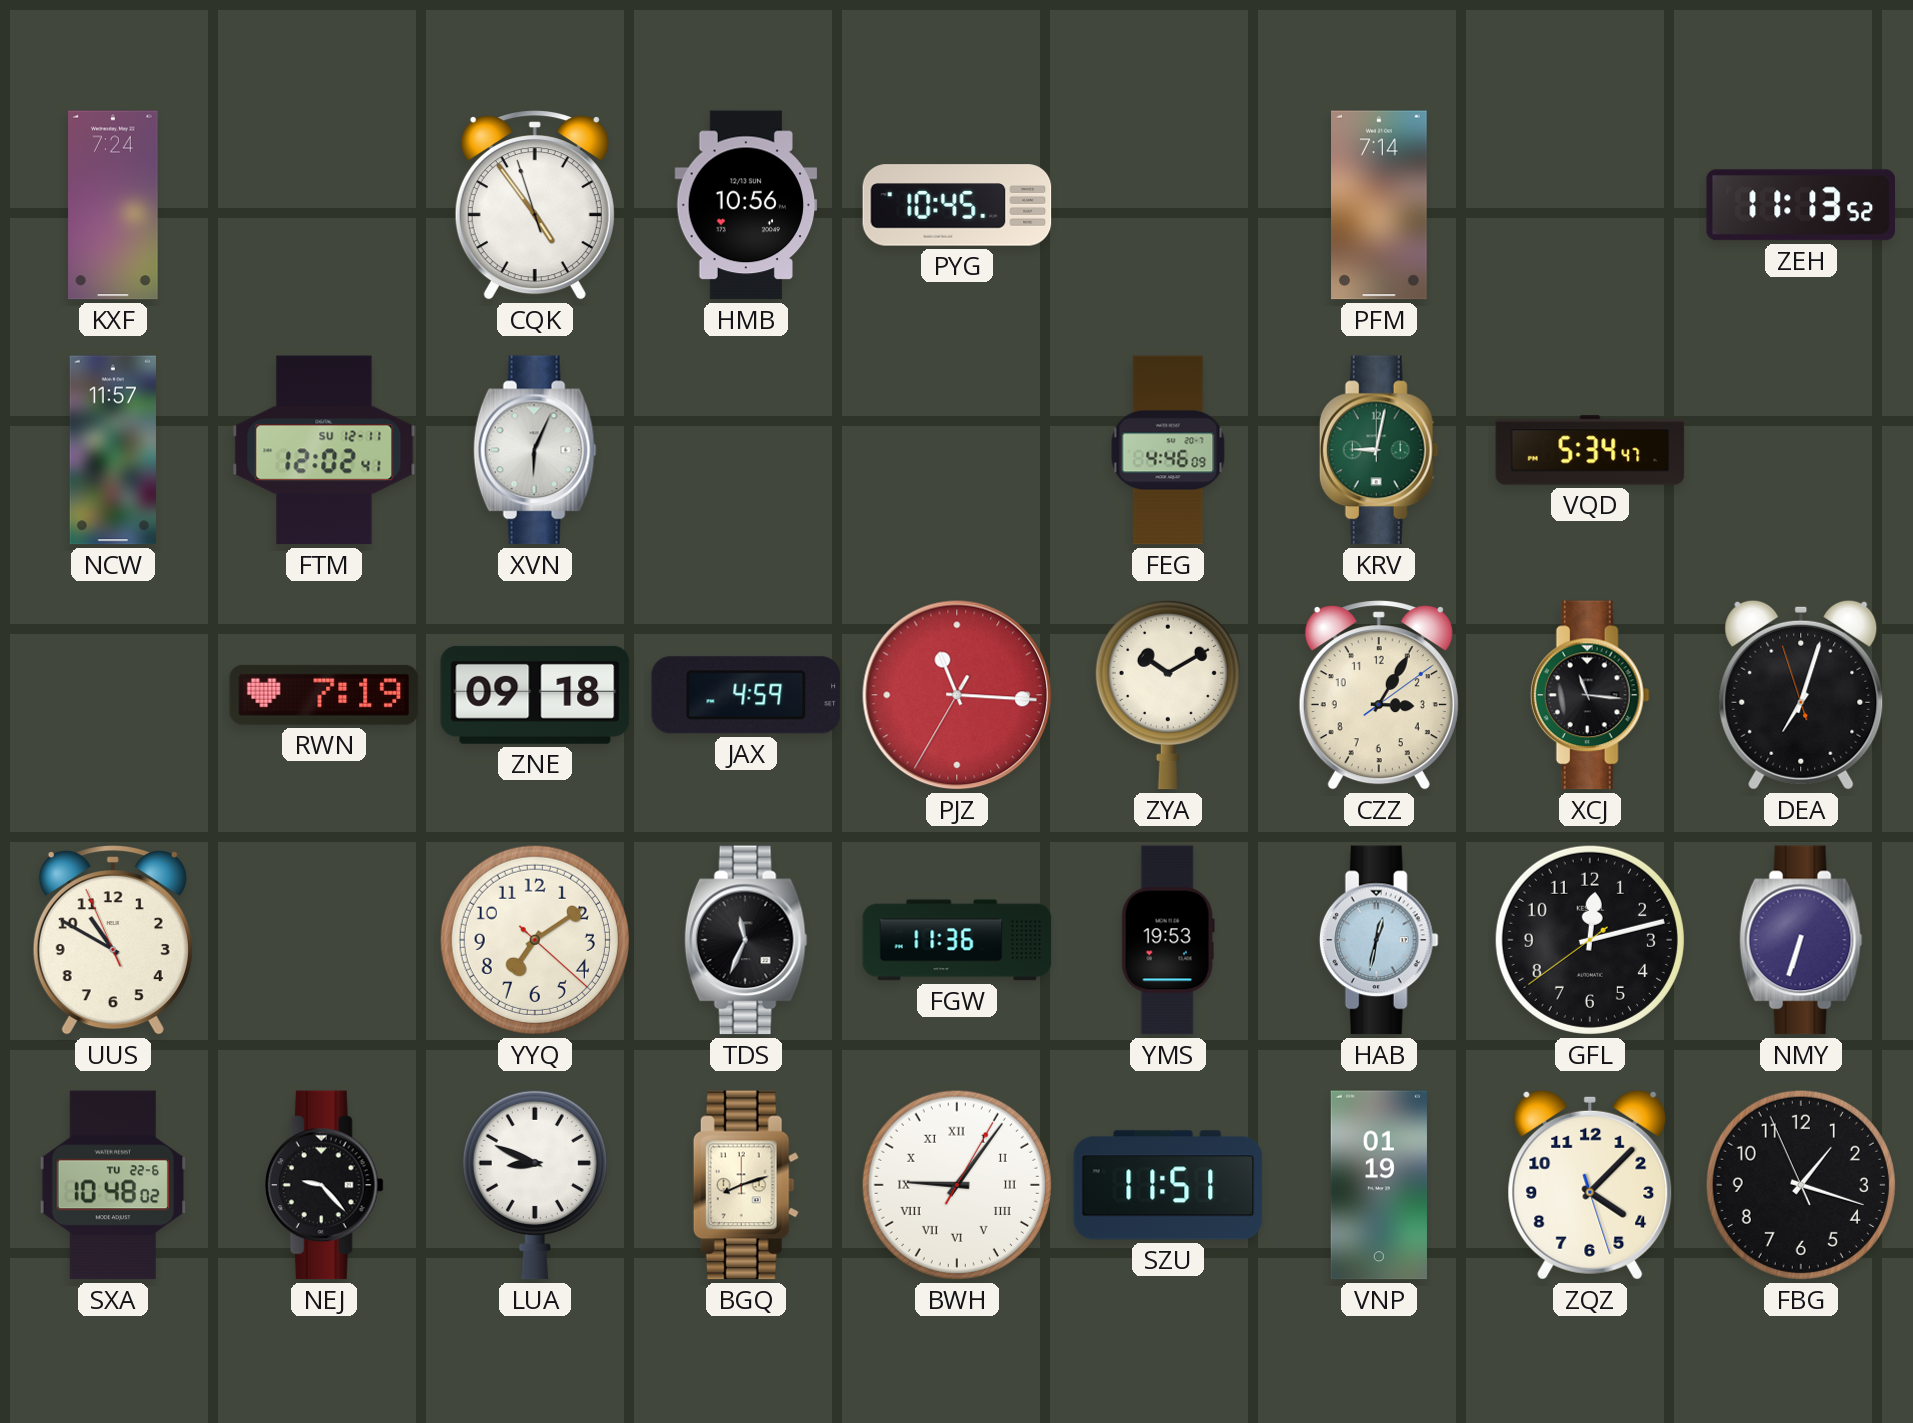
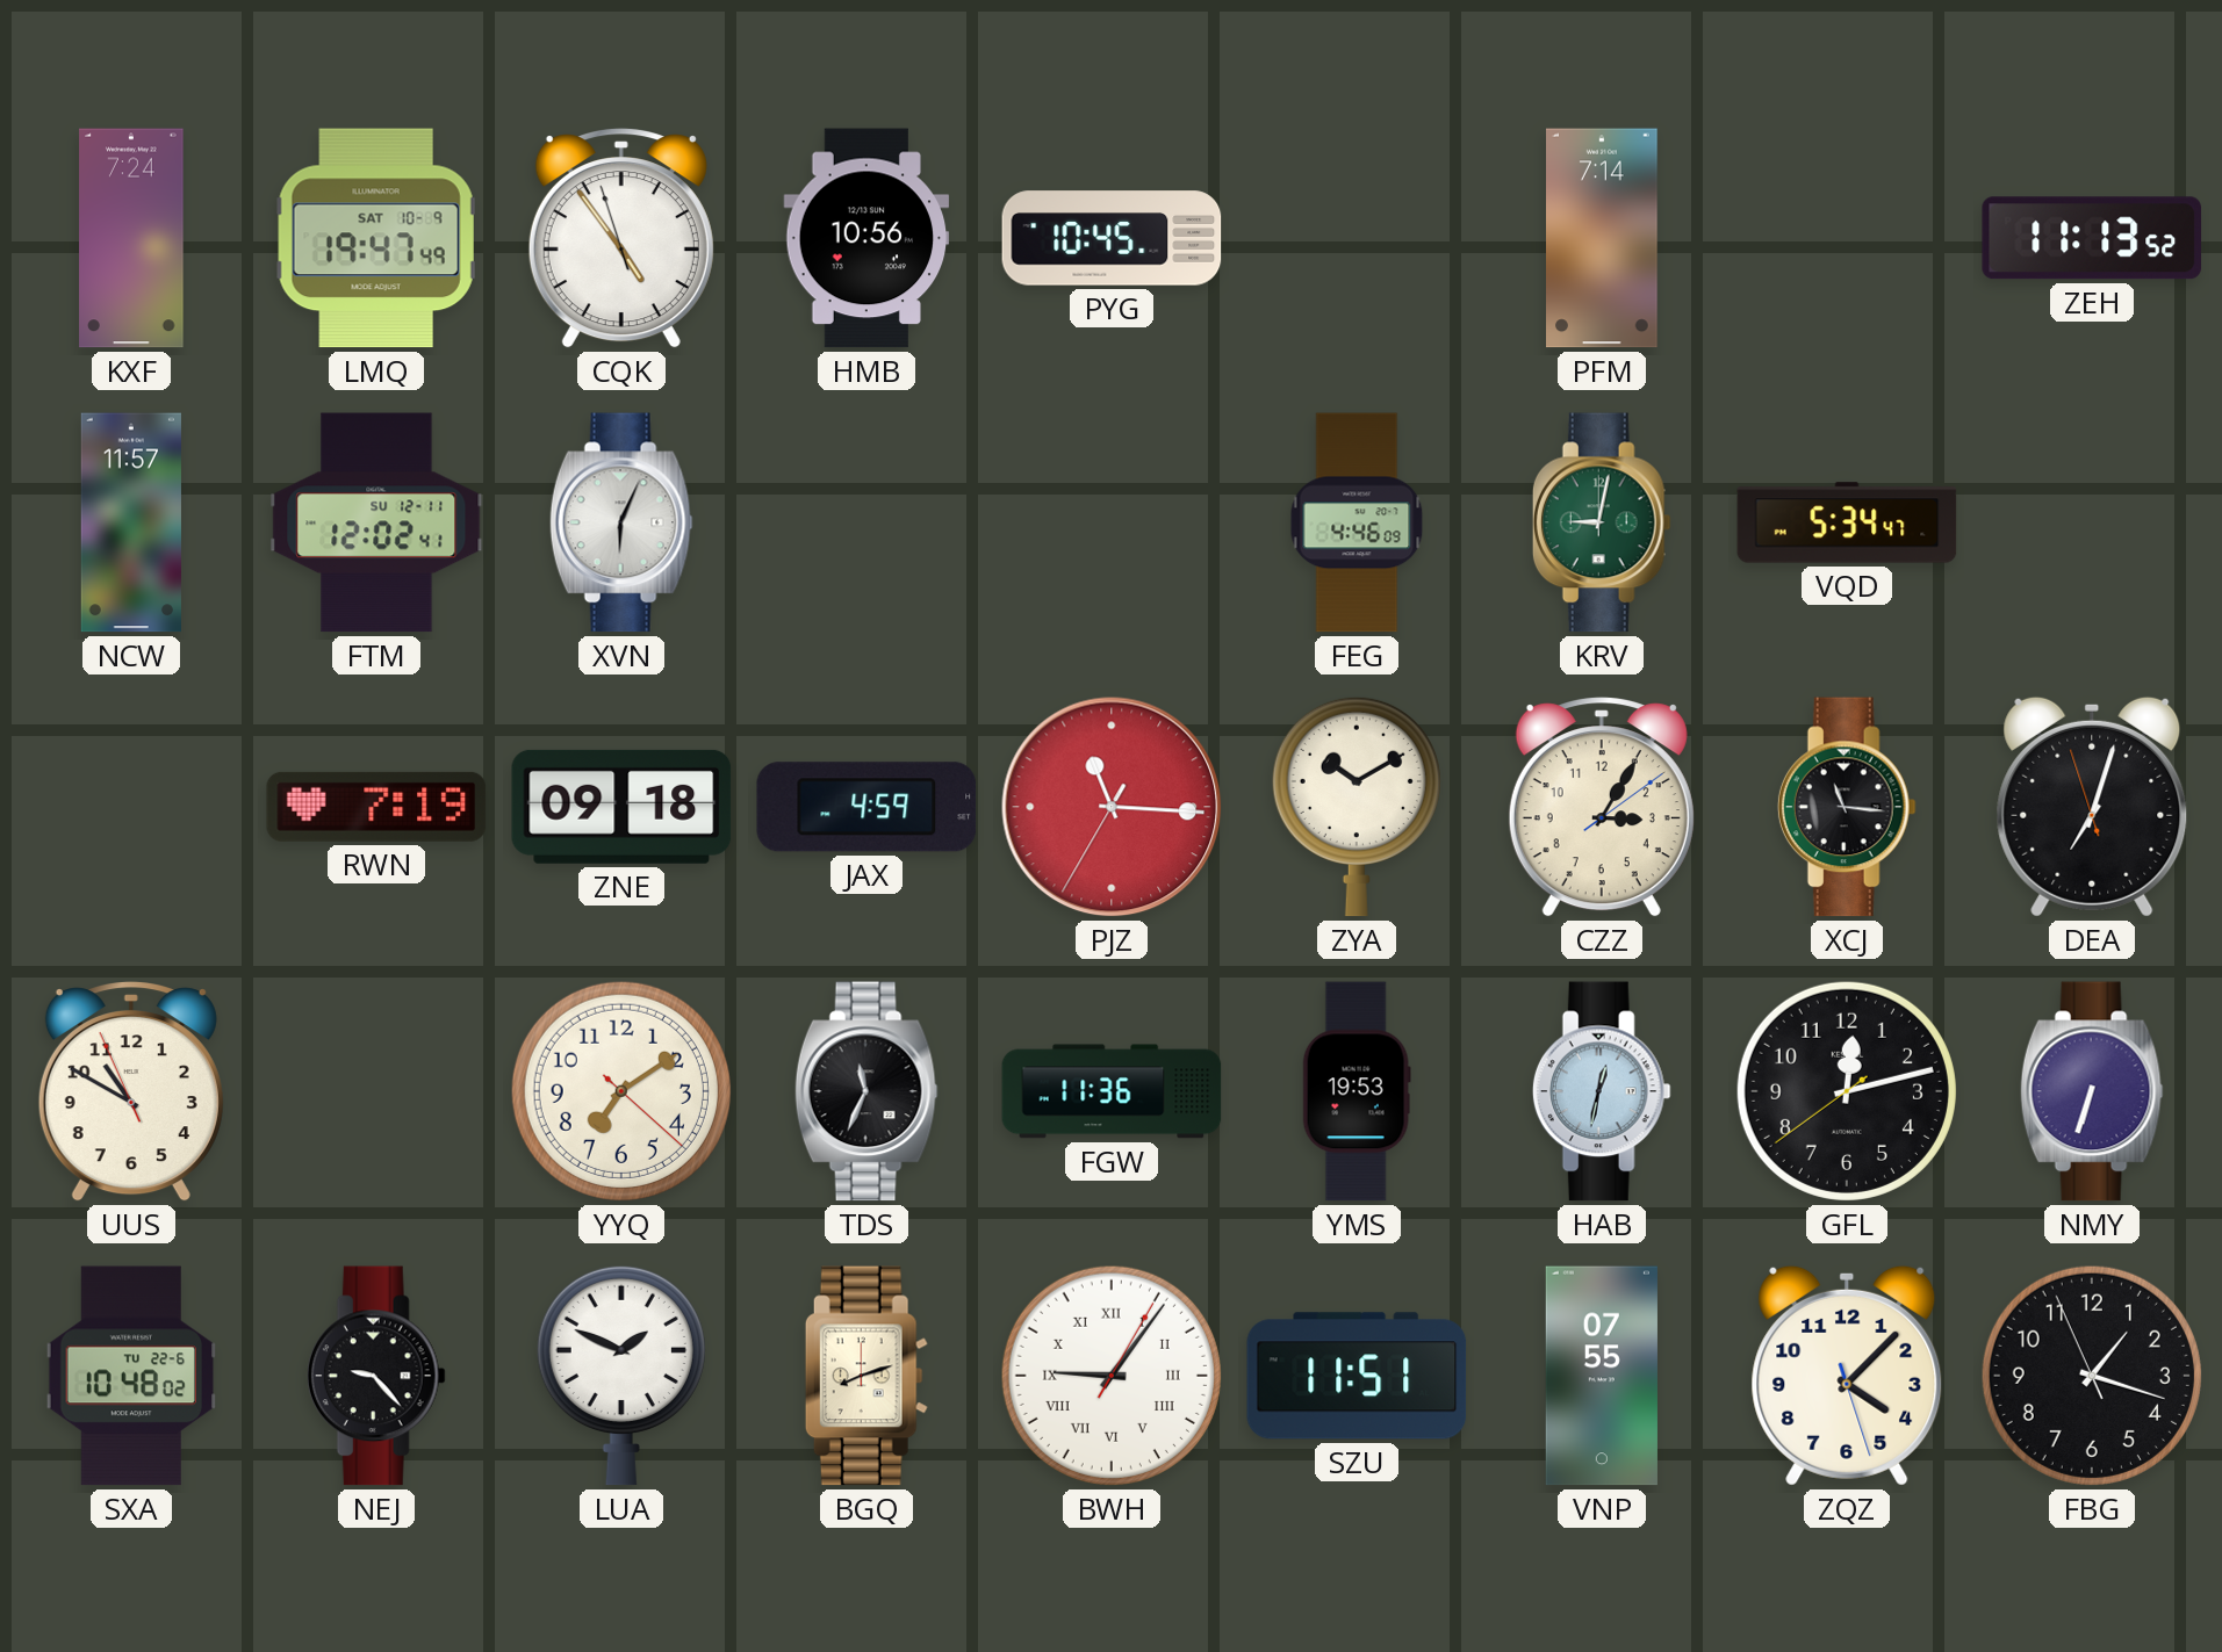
LMQ: none -> 19:47 (376, 238)
LUA: 8:49 -> 1:49 (621, 1376)
VNP: 01:19 -> 07:55 (1602, 1376)
